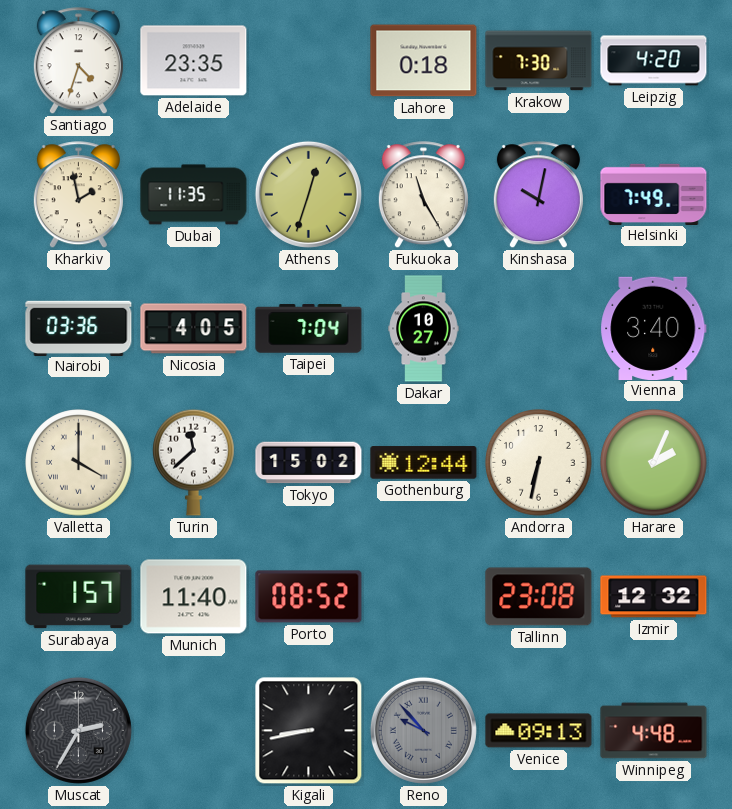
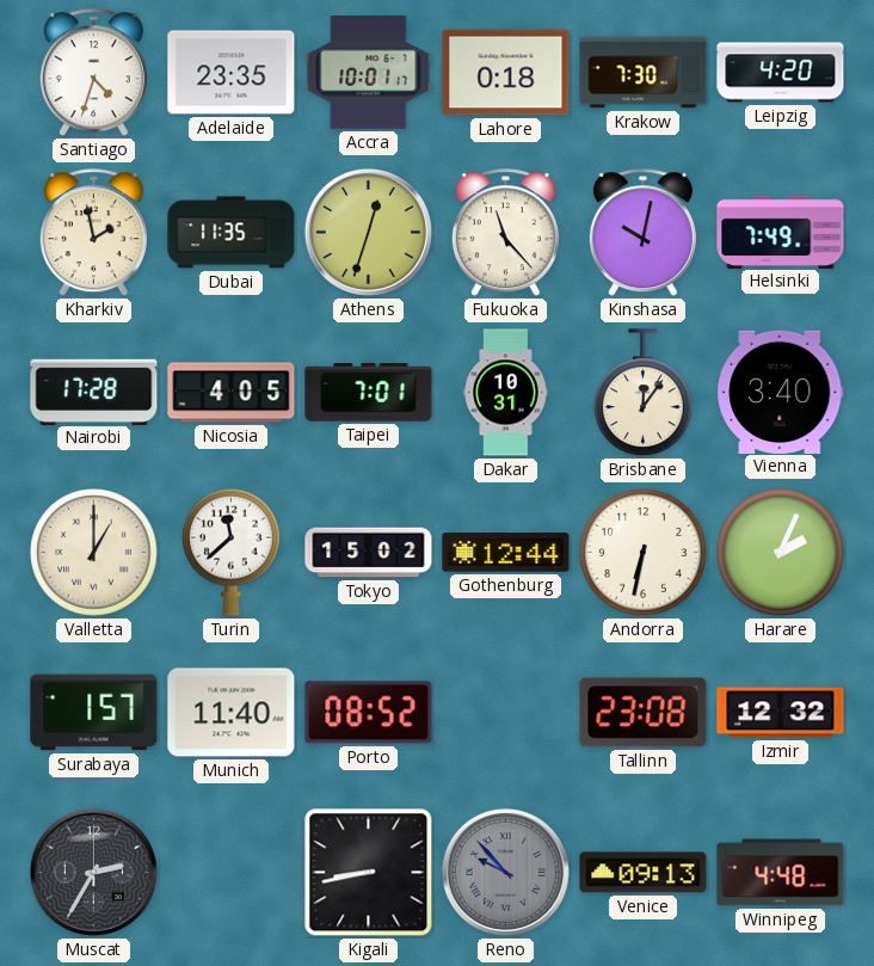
Accra: none -> 10:01 (369, 73)
Fukuoka: 11:25 -> 11:23 (505, 233)
Nairobi: 03:36 -> 17:28 (94, 392)
Taipei: 7:04 -> 7:01 (369, 393)
Dakar: 10:27 -> 10:31 (506, 393)
Brisbane: none -> 12:06 (644, 393)
Valletta: 4:00 -> 1:00 (94, 553)
